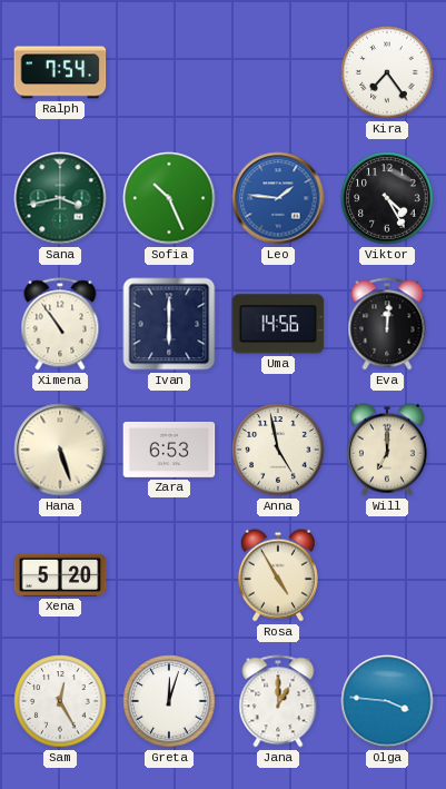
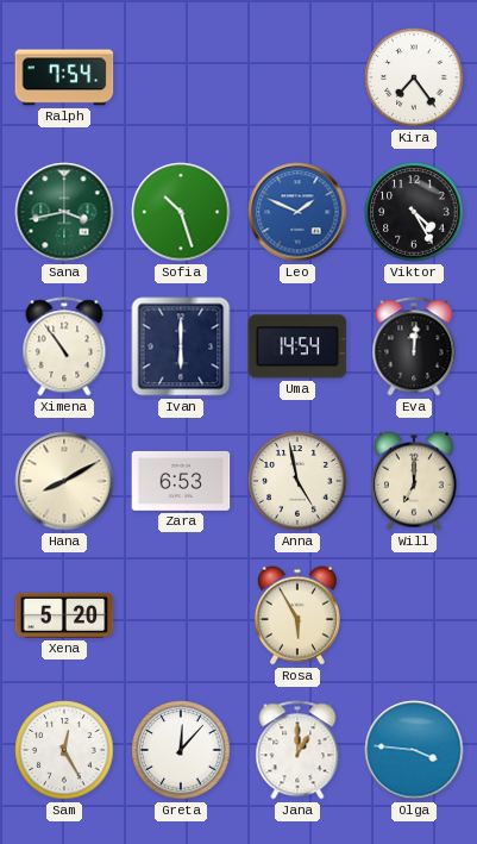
Sofia: 10:26 -> 10:27 (181, 212)
Leo: 1:46 -> 1:49 (297, 212)
Uma: 14:56 -> 14:54 (297, 346)
Hana: 5:27 -> 8:10 (64, 481)
Rosa: 4:55 -> 5:55 (297, 615)
Greta: 12:03 -> 12:07 (181, 750)
